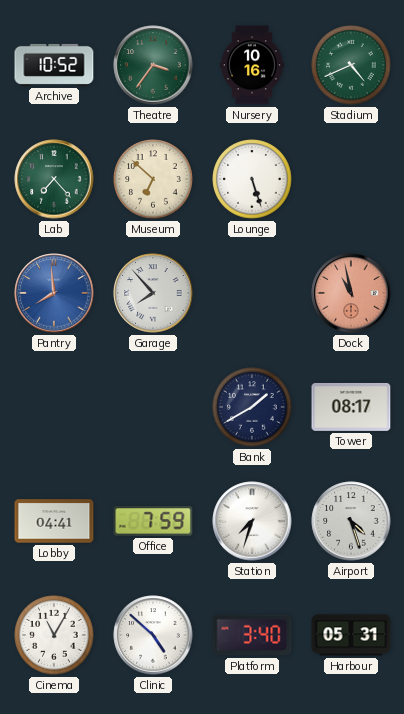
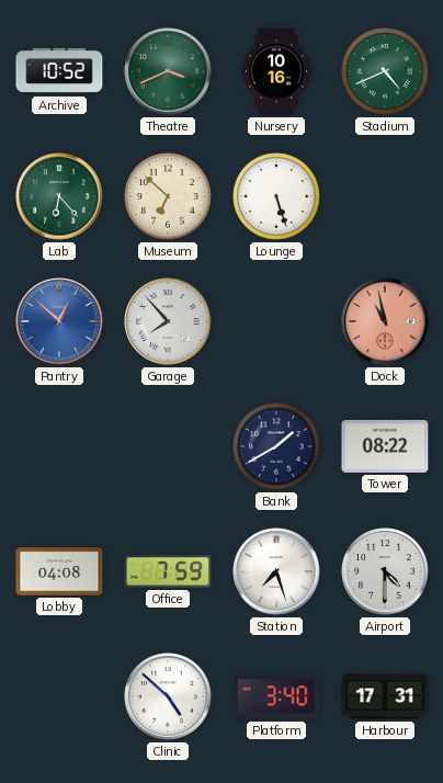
Theatre: 3:36 -> 3:41 (168, 71)
Lab: 7:23 -> 6:23 (59, 196)
Pantry: 7:59 -> 12:52 (59, 321)
Tower: 08:17 -> 08:22 (385, 446)
Lobby: 04:41 -> 04:08 (59, 571)
Station: 7:33 -> 7:27 (276, 571)
Airport: 4:27 -> 4:30 (385, 571)
Cinema: 11:05 -> none (54, 635)
Harbour: 05:31 -> 17:31 (385, 696)
